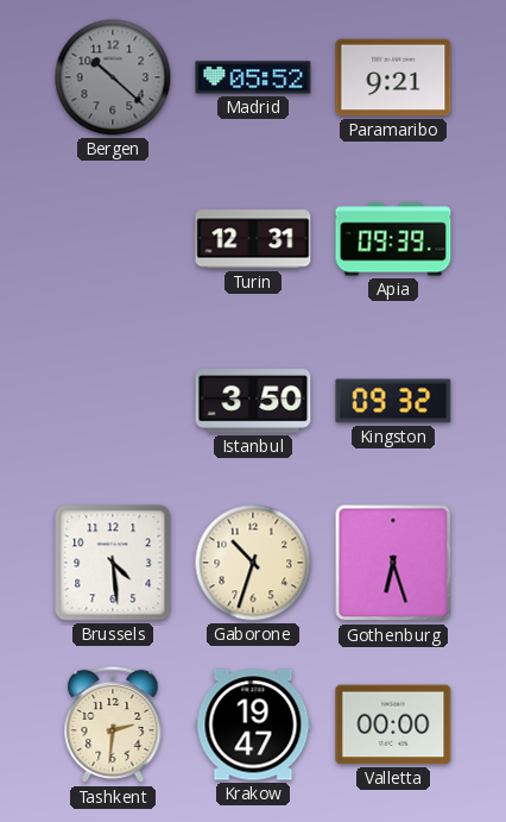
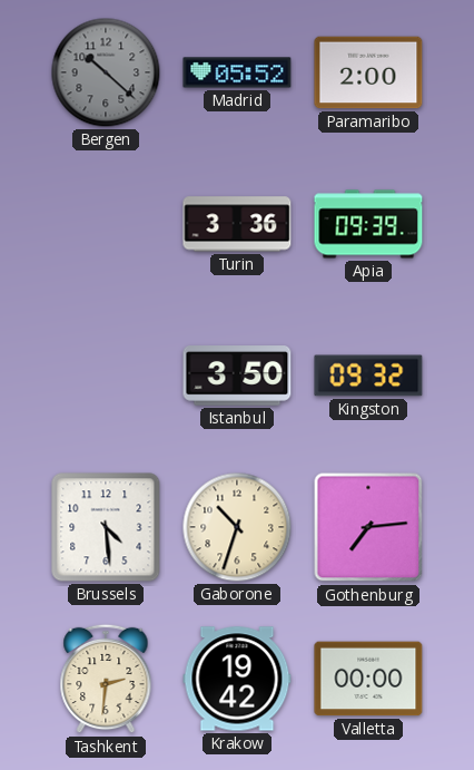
Paramaribo: 9:21 -> 2:00 (368, 72)
Turin: 12:31 -> 3:36 (237, 224)
Gothenburg: 6:27 -> 7:14 (368, 527)
Krakow: 19:47 -> 19:42 (237, 679)
